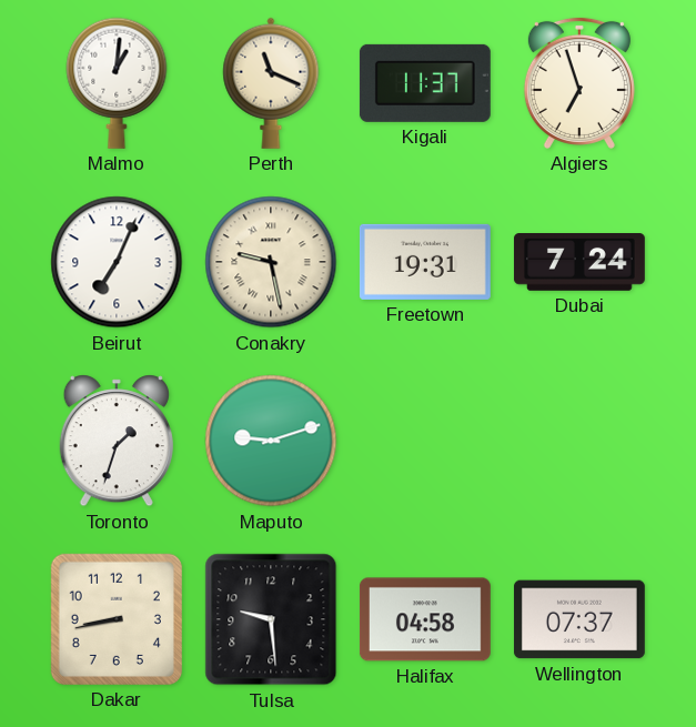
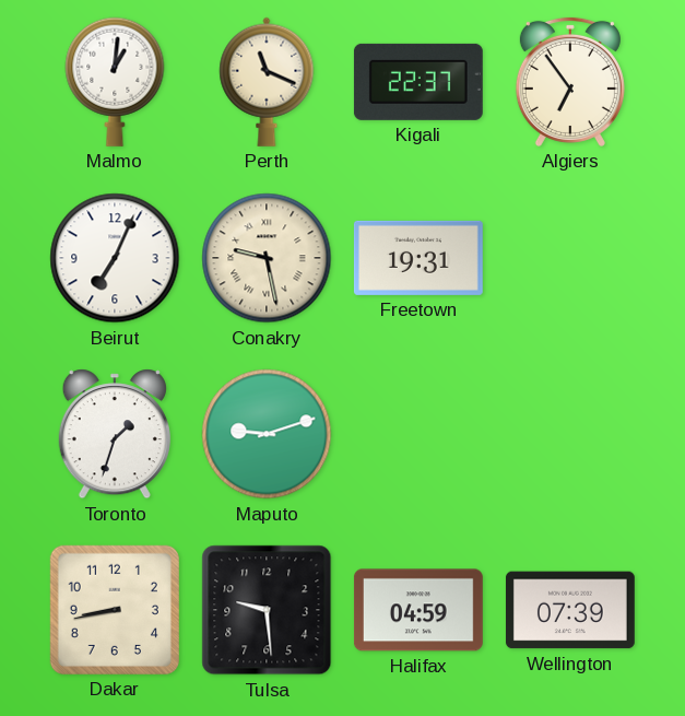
Kigali: 11:37 -> 22:37 (418, 82)
Algiers: 6:57 -> 6:54 (570, 82)
Dubai: 7:24 -> none (579, 263)
Halifax: 04:58 -> 04:59 (418, 610)
Wellington: 07:37 -> 07:39 (570, 610)
